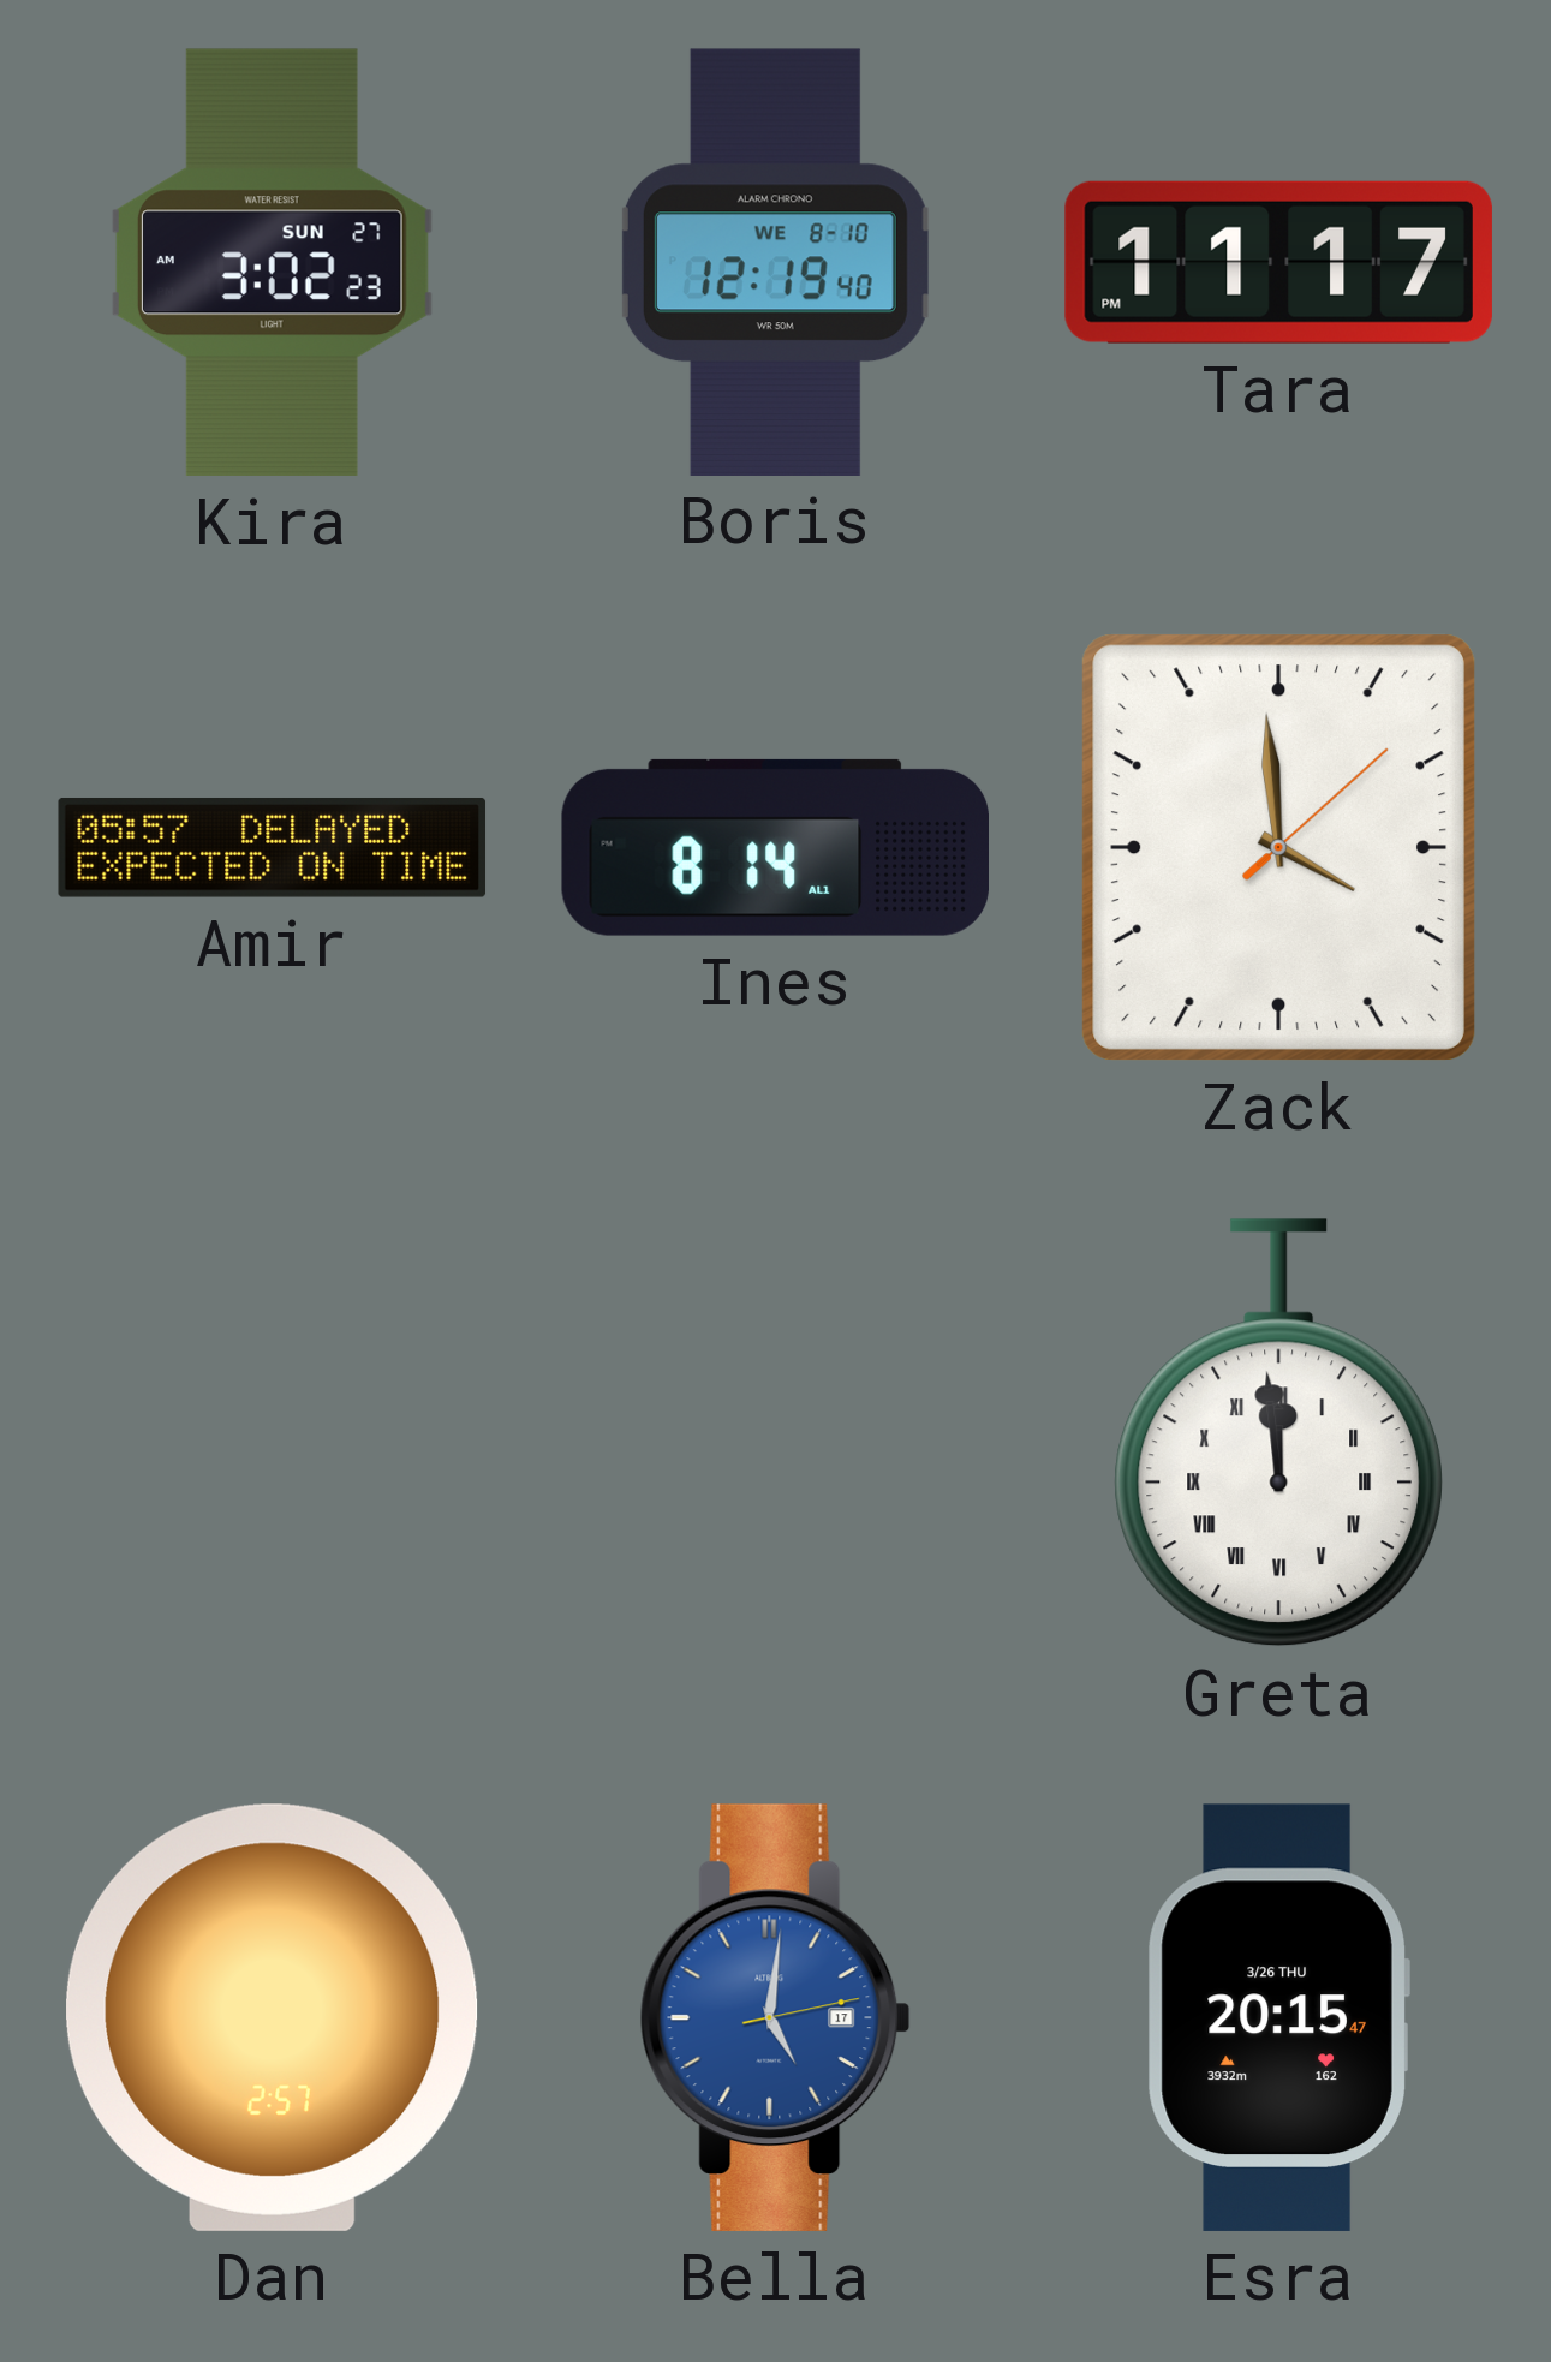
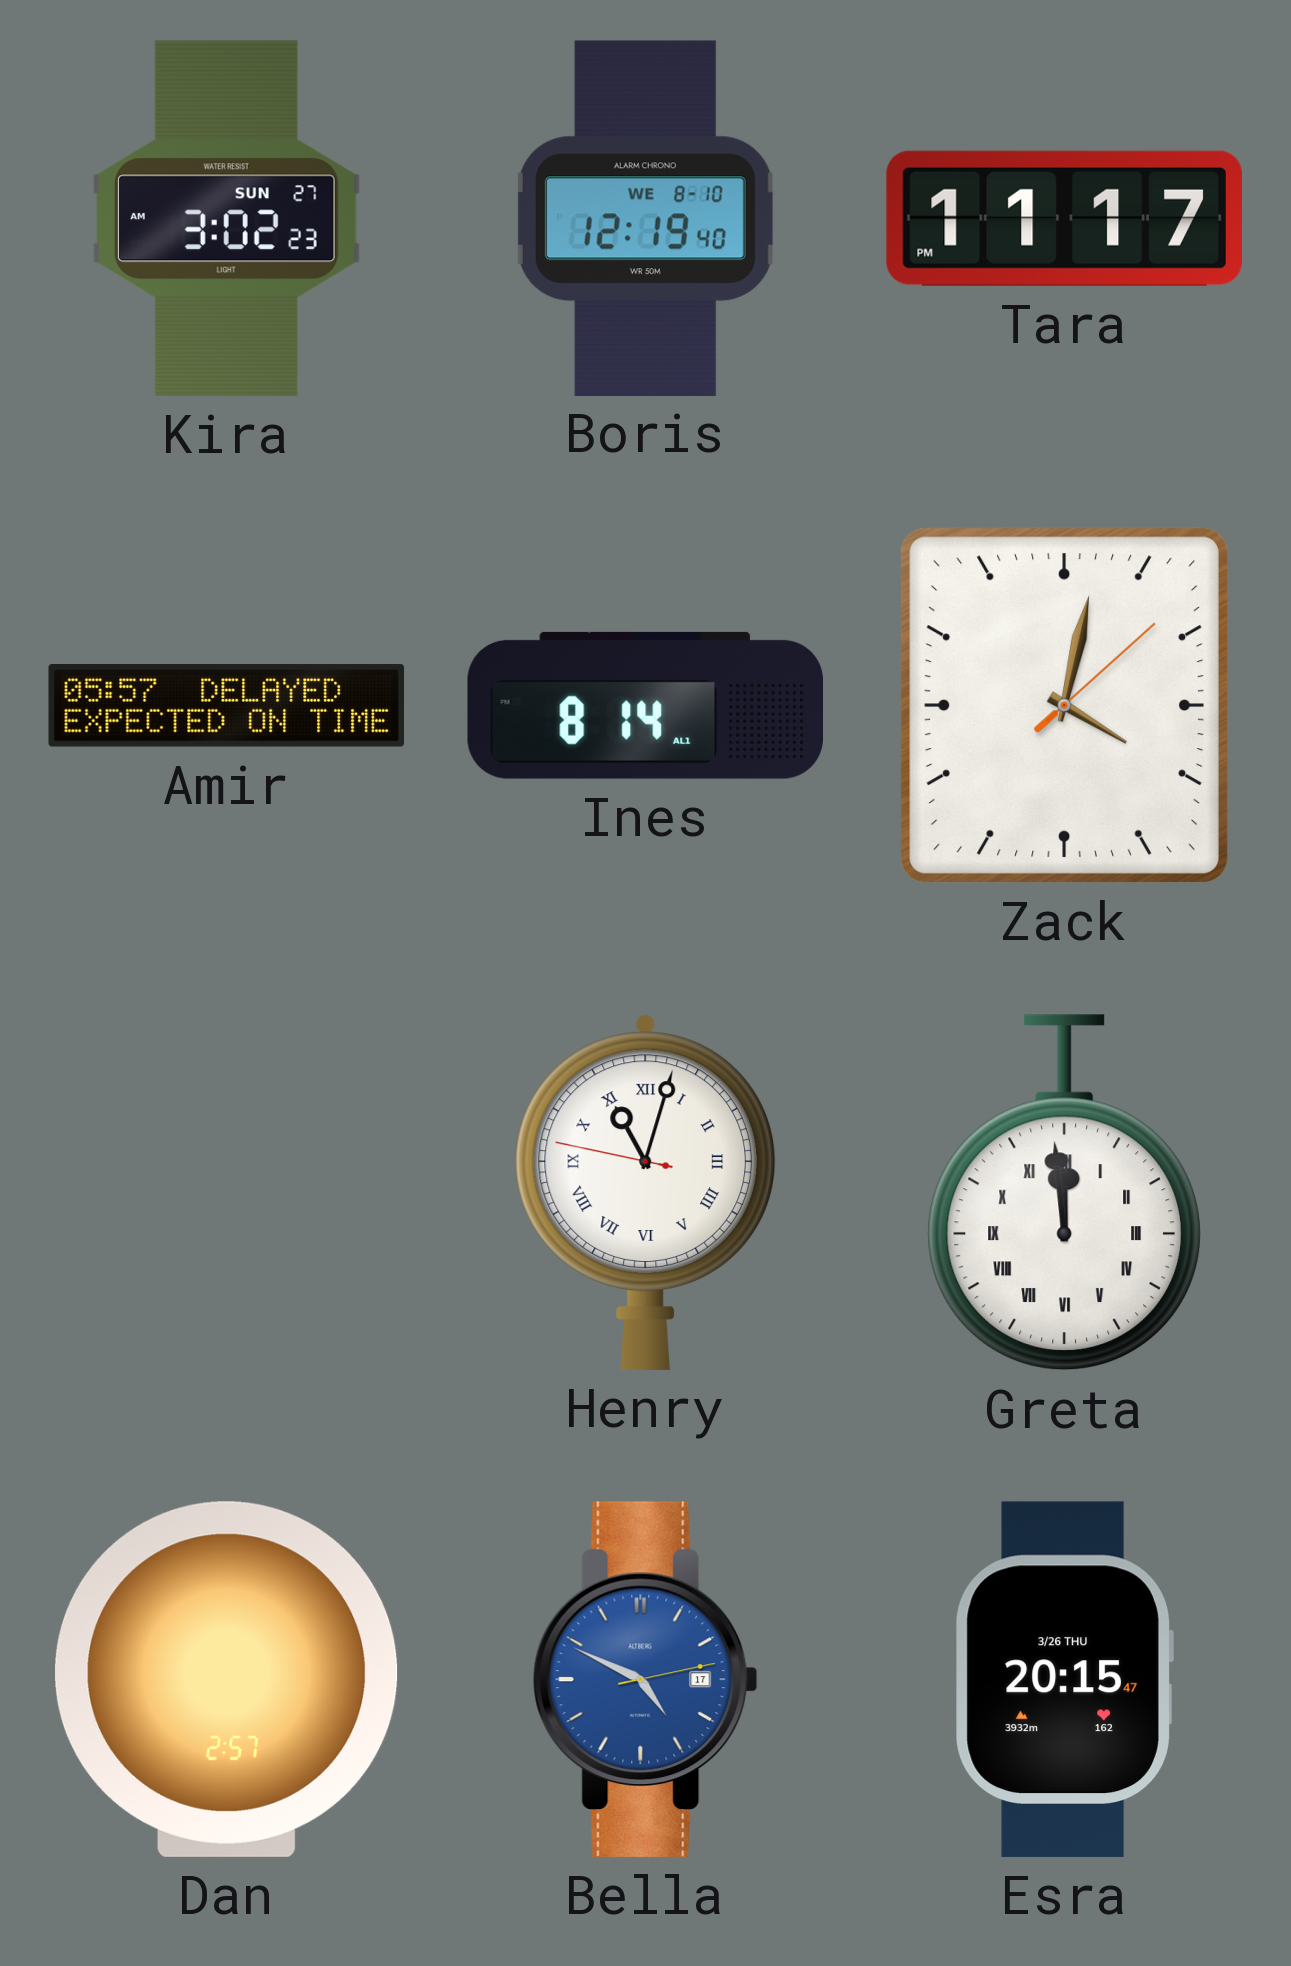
Zack: 3:59 -> 4:02 (1064, 705)
Henry: none -> 11:02 (646, 1192)
Bella: 5:01 -> 4:49 (645, 1679)
